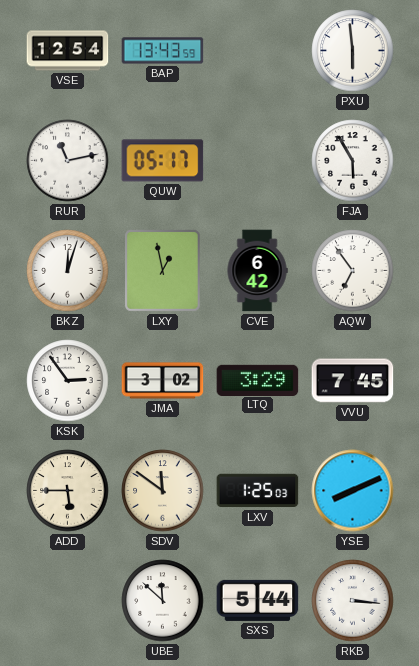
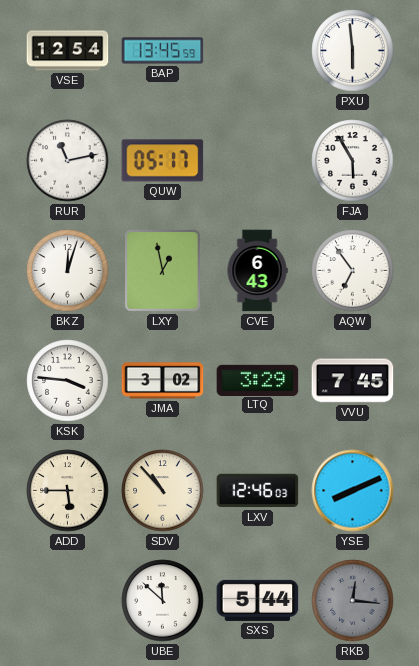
BAP: 13:43 -> 13:45 (163, 51)
CVE: 6:42 -> 6:43 (257, 271)
KSK: 2:54 -> 3:46 (68, 381)
SDV: 11:51 -> 10:53 (163, 491)
LXV: 1:25 -> 12:46 (258, 491)
RKB: 3:16 -> 12:16 (353, 601)
RKB dial: white -> grey (353, 601)
